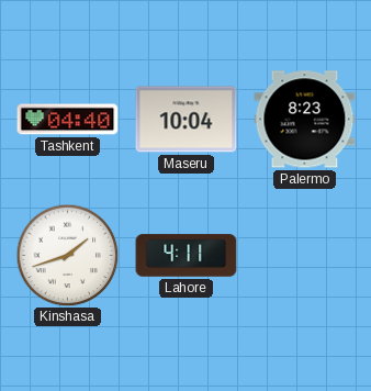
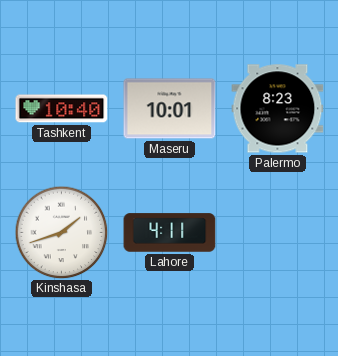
Tashkent: 04:40 -> 10:40 (62, 109)
Maseru: 10:04 -> 10:01 (170, 109)
